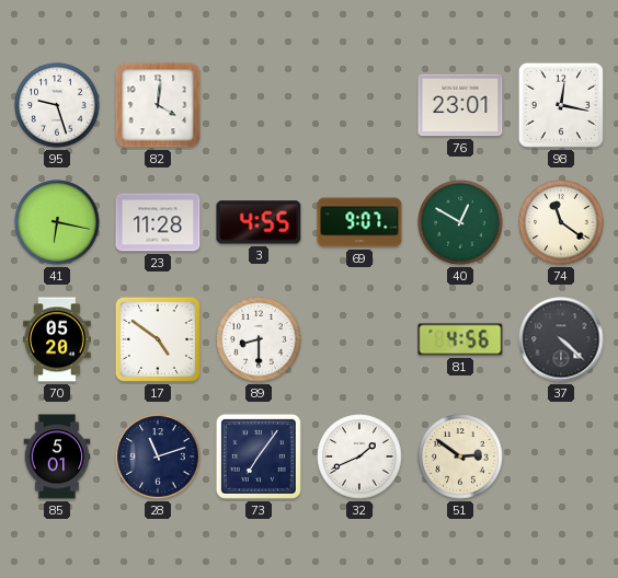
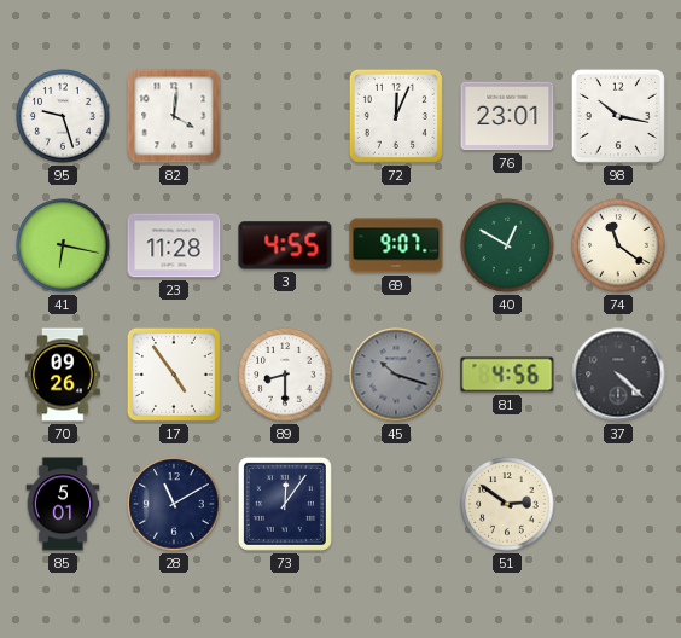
72: none -> 12:04 (396, 116)
98: 12:17 -> 10:17 (618, 116)
70: 05:20 -> 09:26 (63, 375)
17: 4:51 -> 4:54 (174, 375)
45: none -> 10:18 (396, 375)
28: 11:12 -> 11:10 (174, 504)
73: 7:06 -> 12:06 (285, 504)
32: 1:41 -> none (359, 456)
